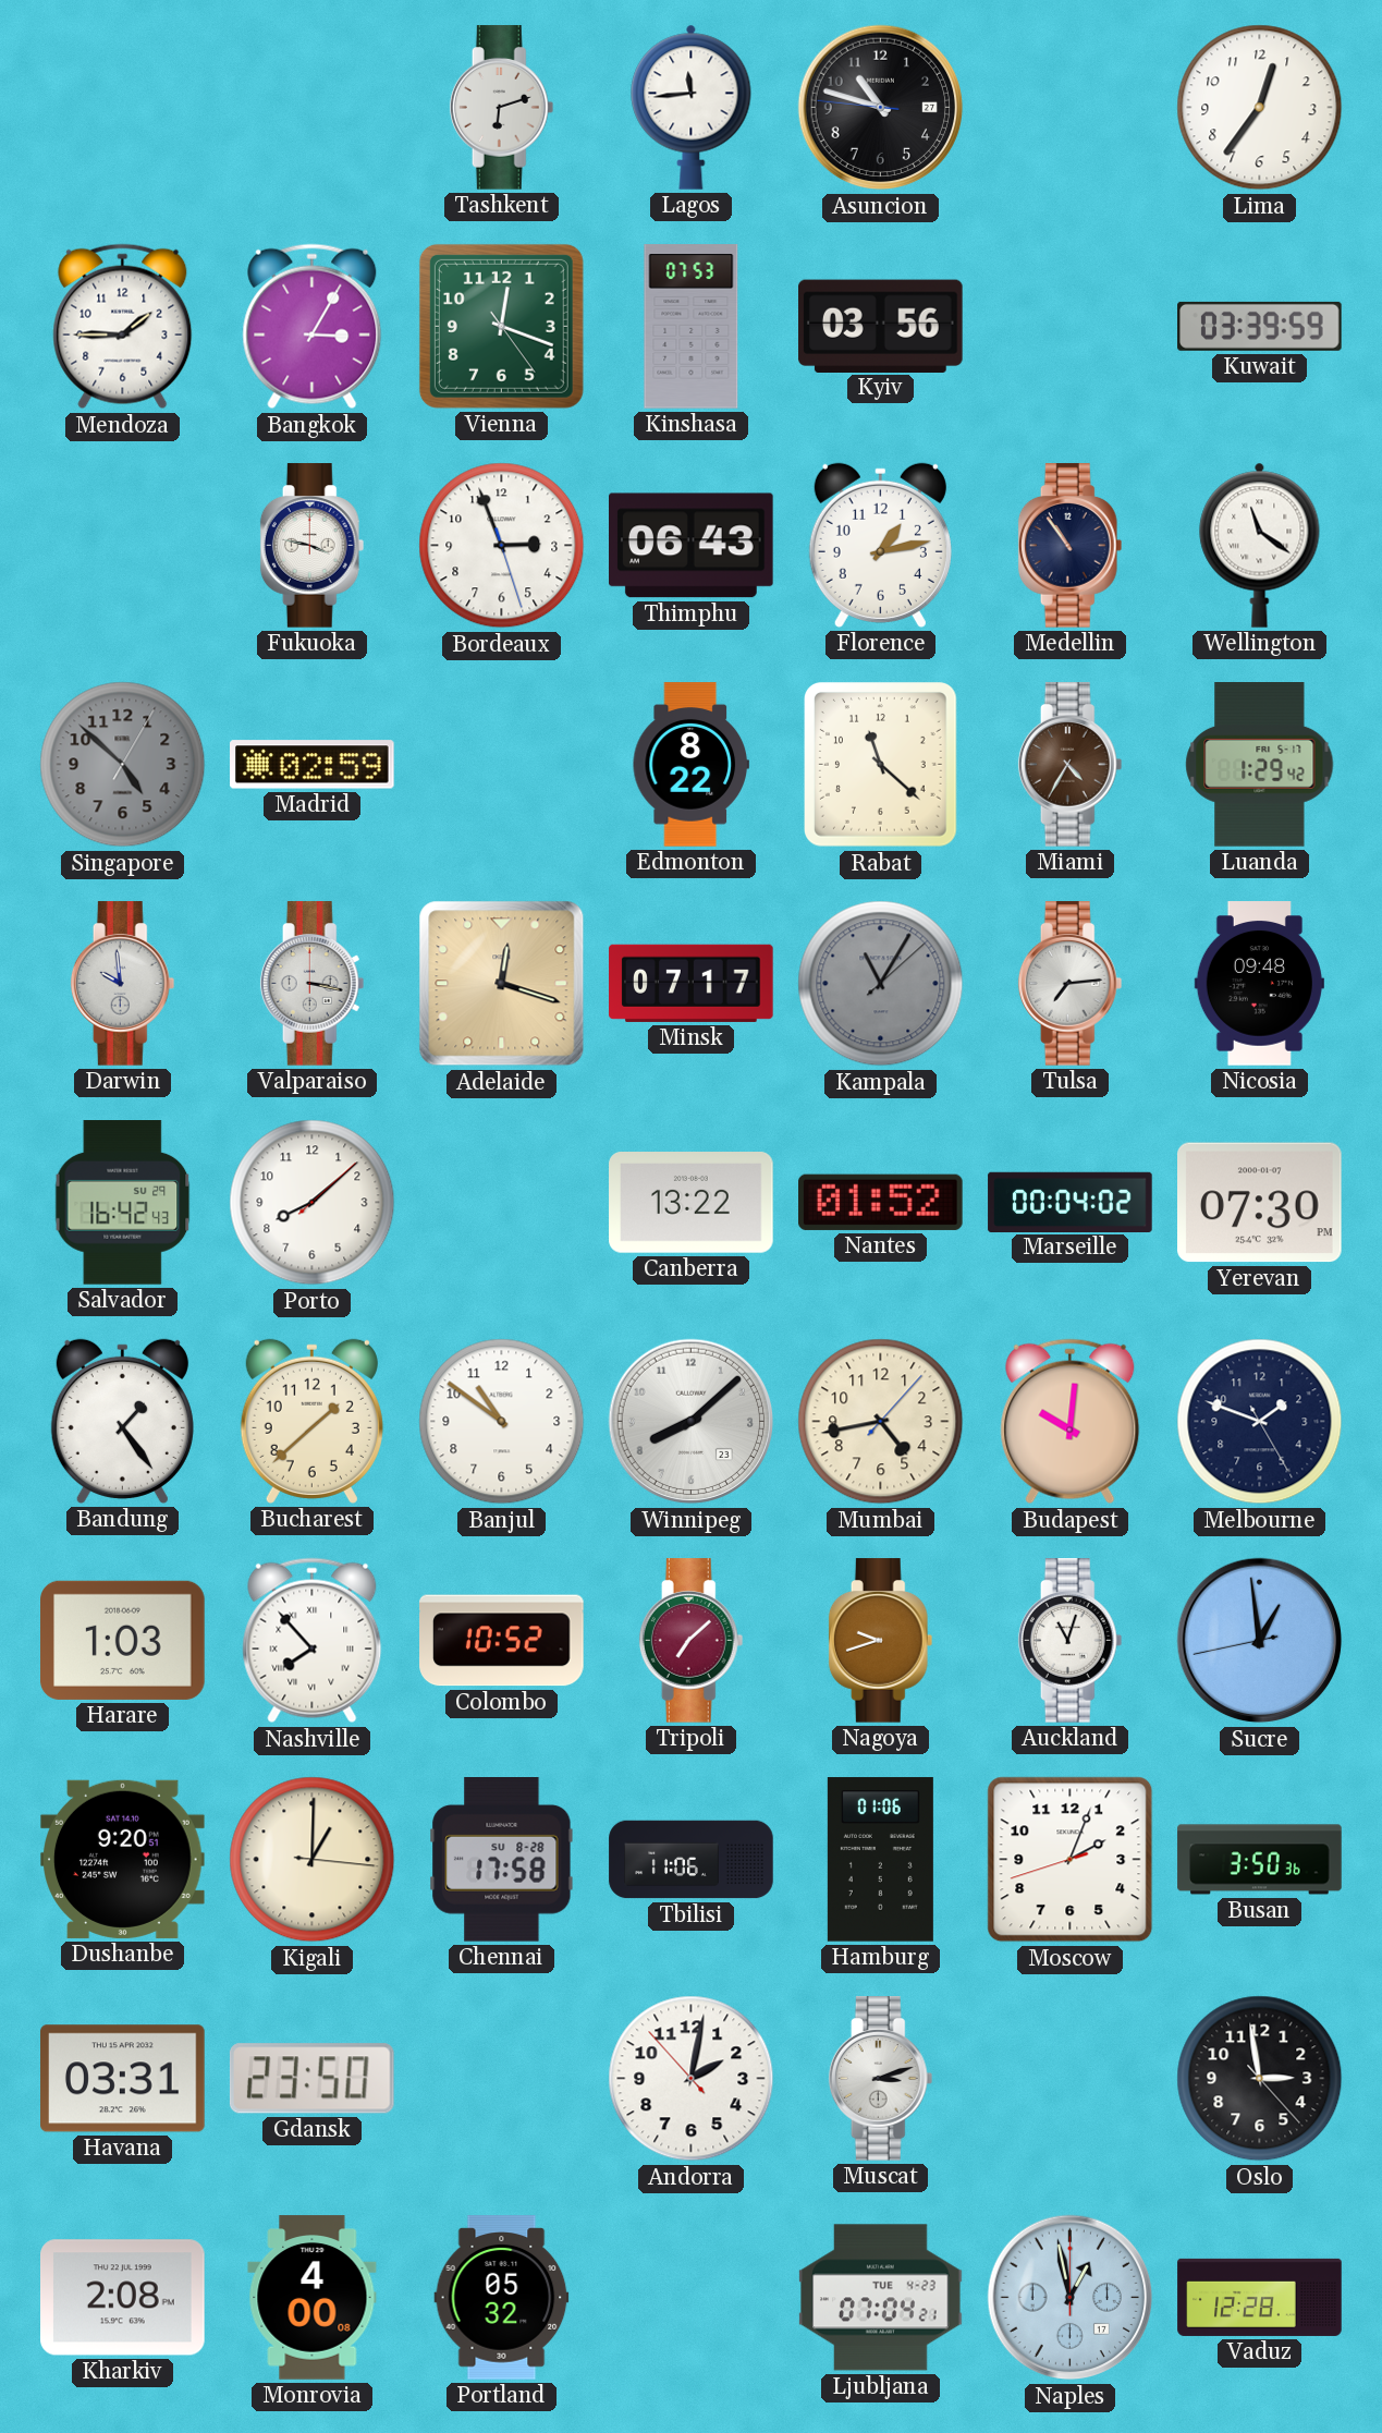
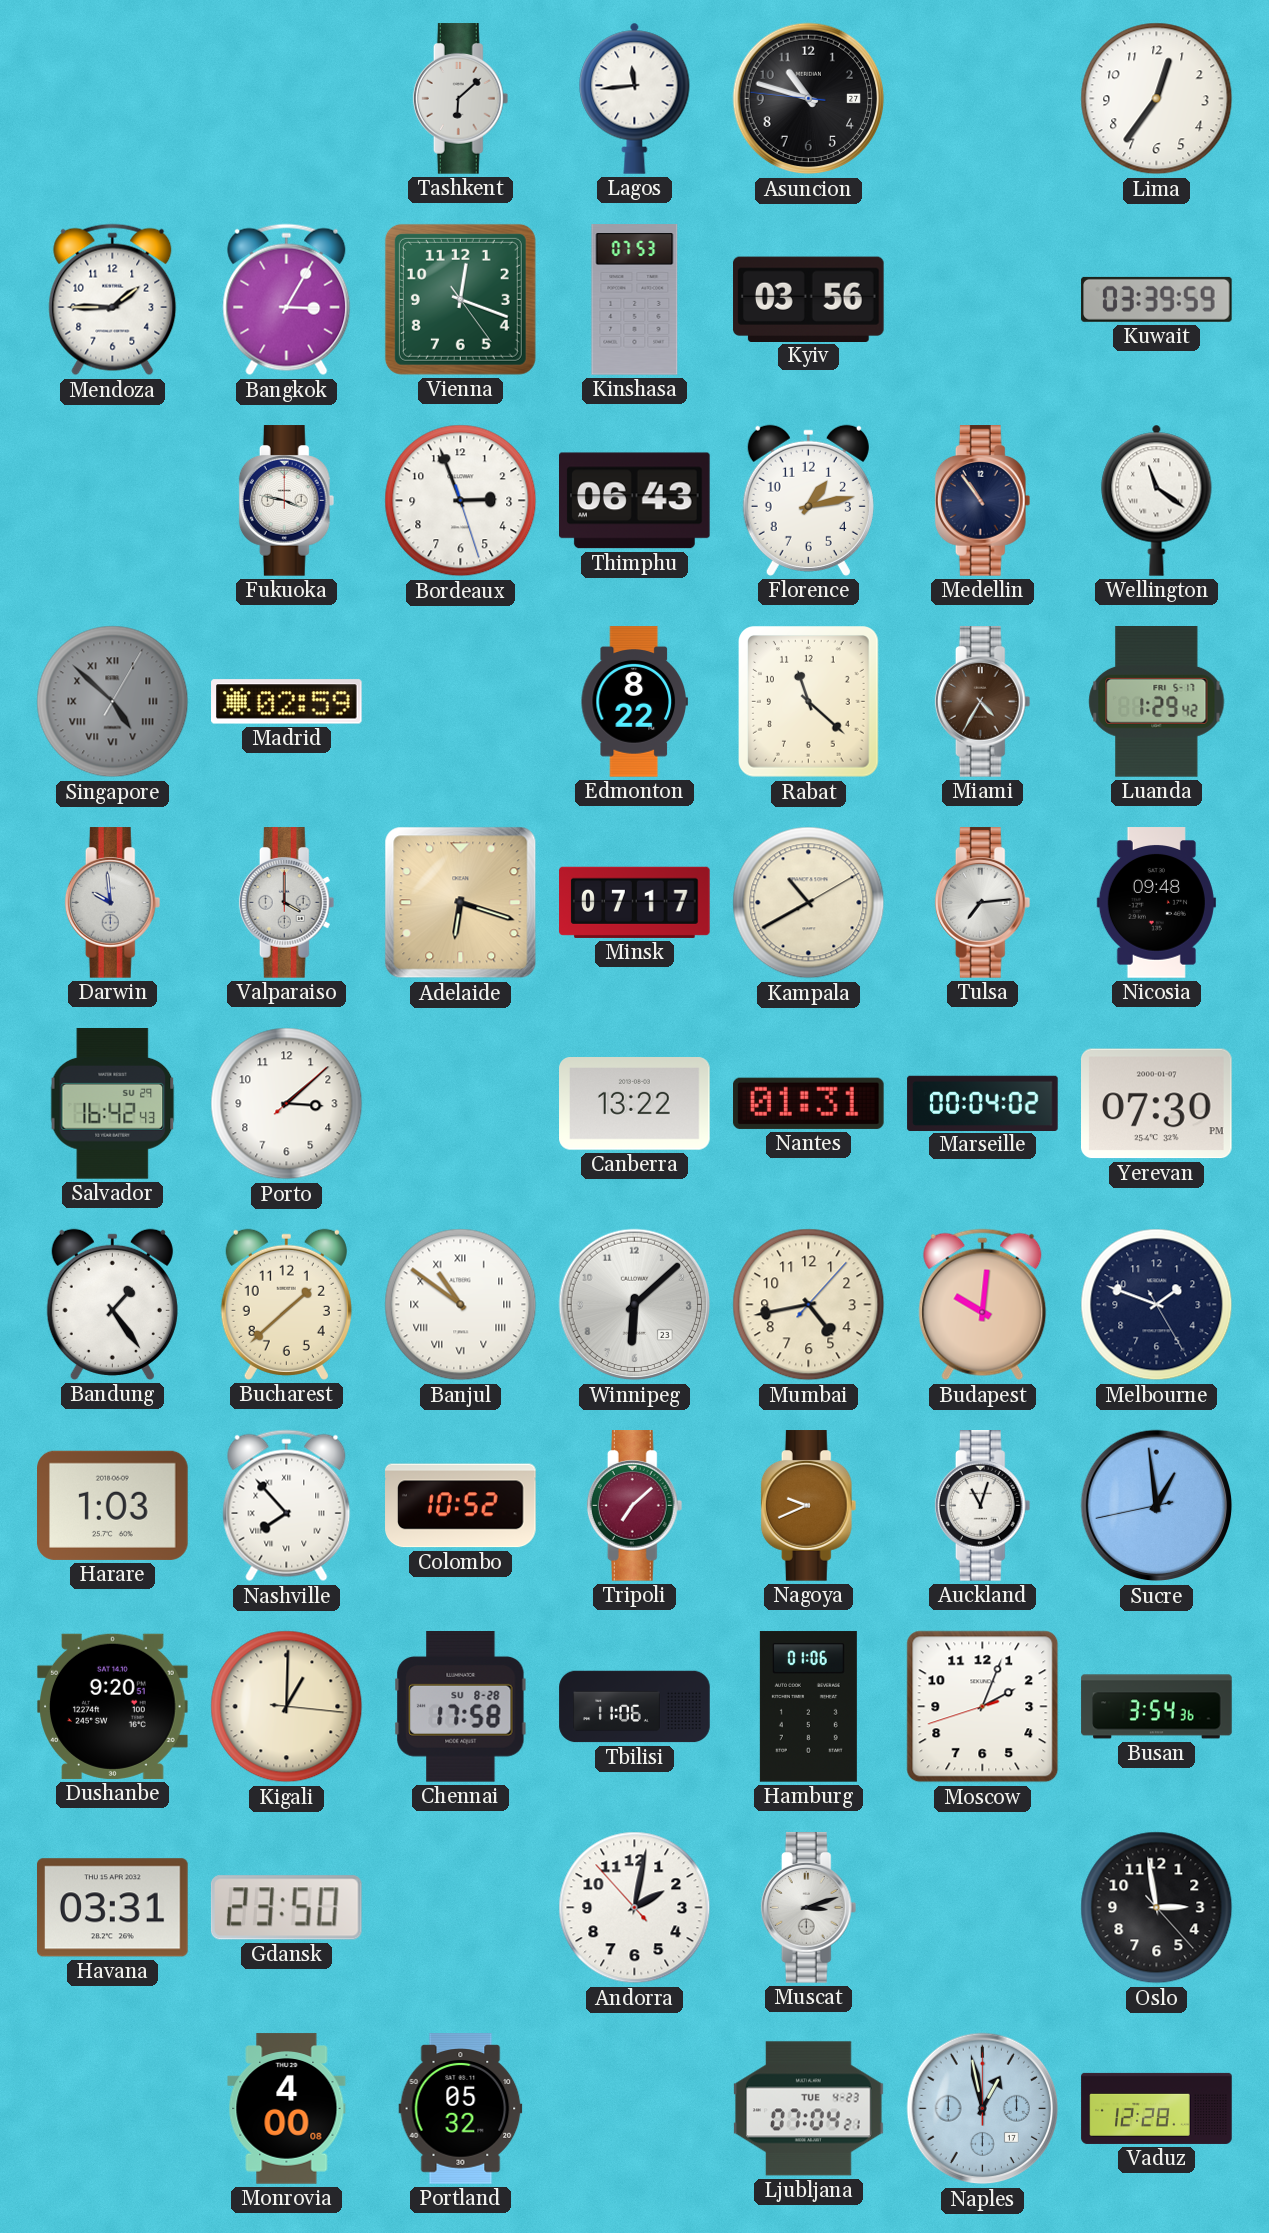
Tashkent: 6:12 -> 6:08 (461, 99)
Singapore numerals: Arabic -> Roman (113, 702)
Valparaiso: 3:17 -> 4:00 (287, 903)
Adelaide: 12:18 -> 6:18 (461, 903)
Kampala: 11:05 -> 10:40 (809, 903)
Kampala dial: grey -> cream (809, 903)
Porto: 8:08 -> 3:08 (287, 1104)
Nantes: 01:52 -> 01:31 (809, 1103)
Banjul numerals: Arabic -> Roman (461, 1305)
Winnipeg: 8:08 -> 6:08 (635, 1305)
Nagoya: 9:42 -> 9:41 (809, 1506)
Busan: 3:50 -> 3:54 (1157, 1707)
Kharkiv: 2:08 -> none (123, 2298)
